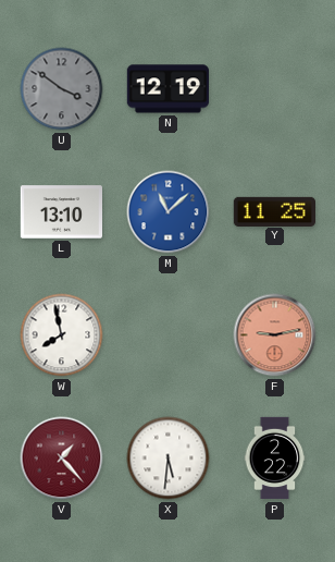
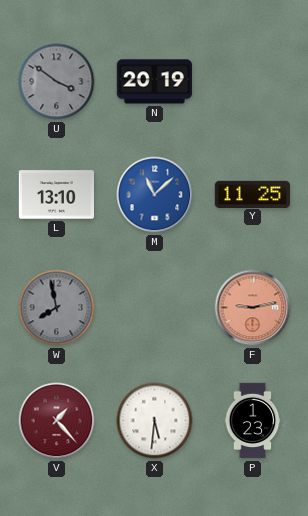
N: 12:19 -> 20:19 (154, 82)
W dial: white -> grey (57, 308)
P: 2:22 -> 1:23 (253, 421)
